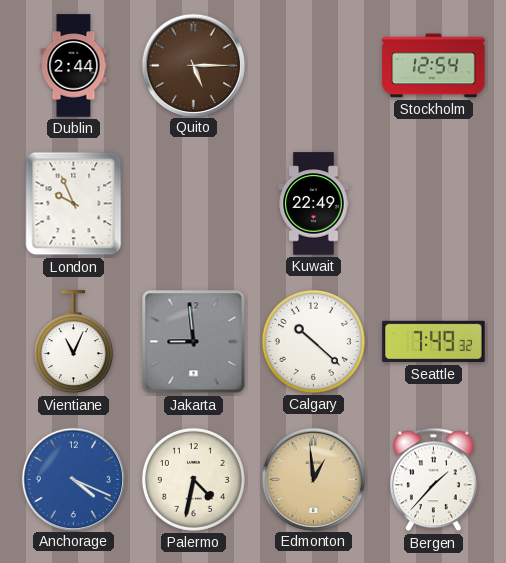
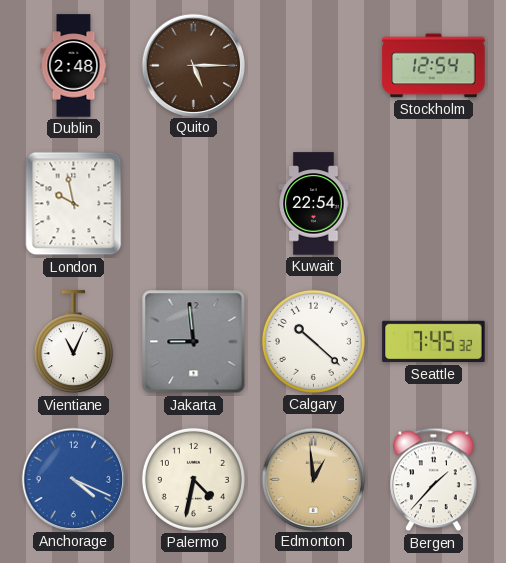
Dublin: 2:44 -> 2:48 (74, 66)
London: 9:56 -> 9:58 (74, 204)
Kuwait: 22:49 -> 22:54 (314, 204)
Seattle: 7:49 -> 7:45 (434, 342)
